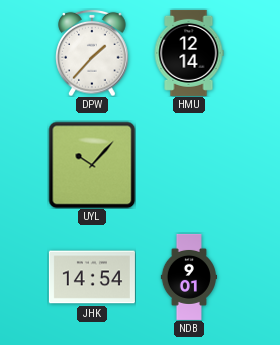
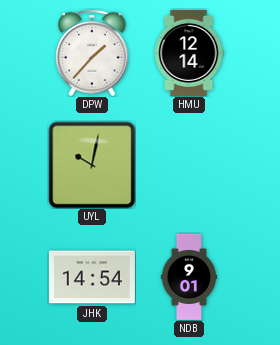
UYL: 10:07 -> 10:02 (92, 165)
